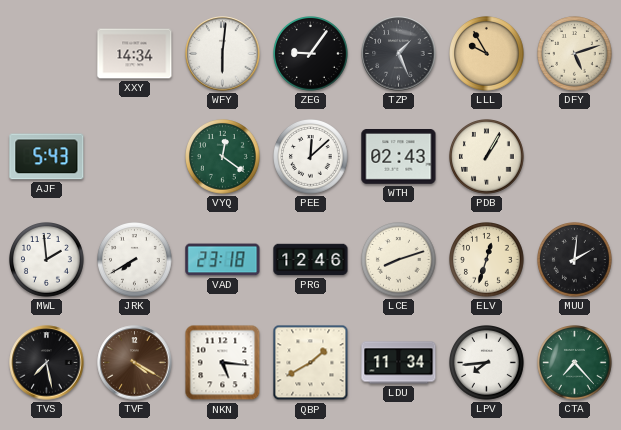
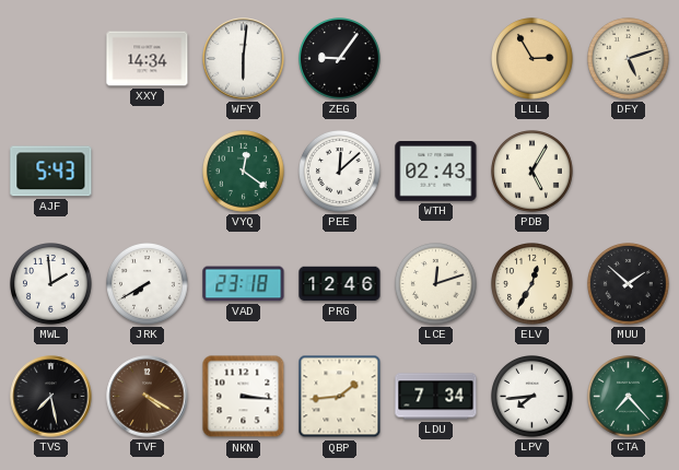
TZP: 1:26 -> none (399, 54)
LLL: 9:55 -> 2:55 (532, 59)
PDB: 1:05 -> 5:05 (532, 172)
LCE: 8:12 -> 12:12 (436, 284)
ELV: 12:33 -> 12:35 (532, 284)
MUU: 2:01 -> 1:52 (629, 284)
NKN: 5:16 -> 3:16 (244, 397)
QBP: 1:40 -> 1:44 (340, 397)
LDU: 11:34 -> 7:34 (436, 397)
